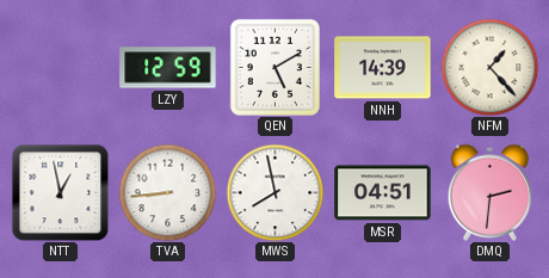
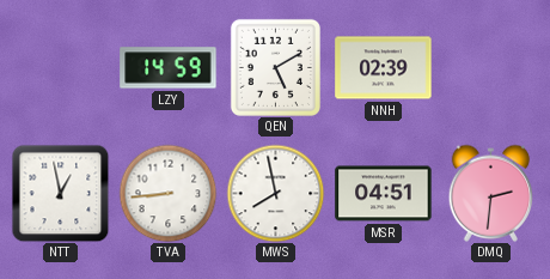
LZY: 12:59 -> 14:59 (169, 68)
NNH: 14:39 -> 02:39 (384, 68)
NFM: 1:23 -> none (489, 67)
